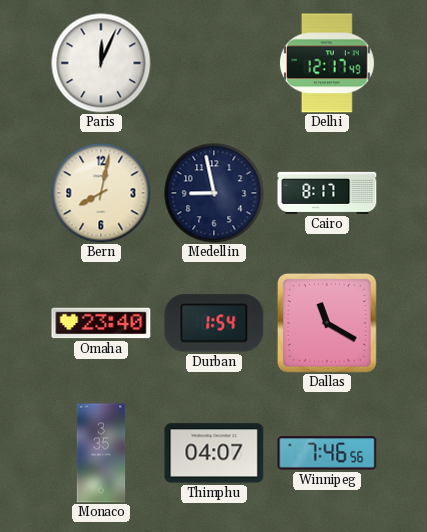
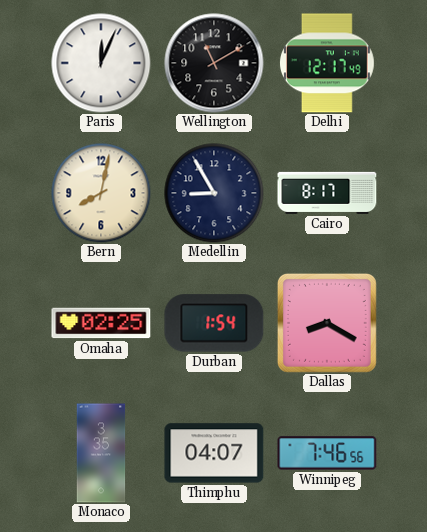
Wellington: none -> 11:10 (214, 63)
Medellin: 8:58 -> 8:55 (214, 193)
Omaha: 23:40 -> 02:25 (101, 323)
Dallas: 11:20 -> 8:20 (327, 323)
